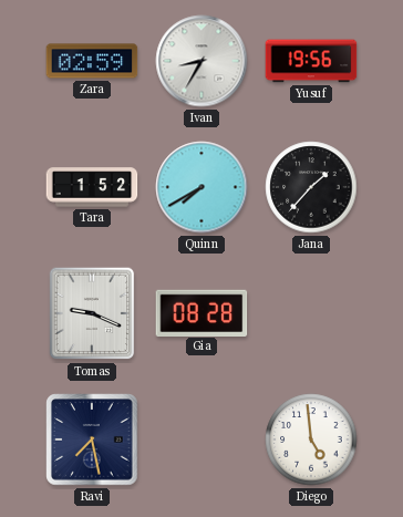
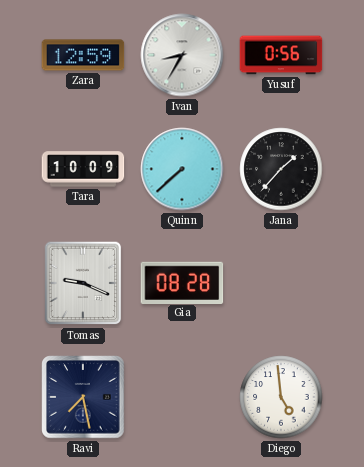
Zara: 02:59 -> 12:59 (83, 55)
Yusuf: 19:56 -> 0:56 (281, 55)
Tara: 1:52 -> 10:09 (83, 169)
Quinn: 7:40 -> 7:38 (182, 169)
